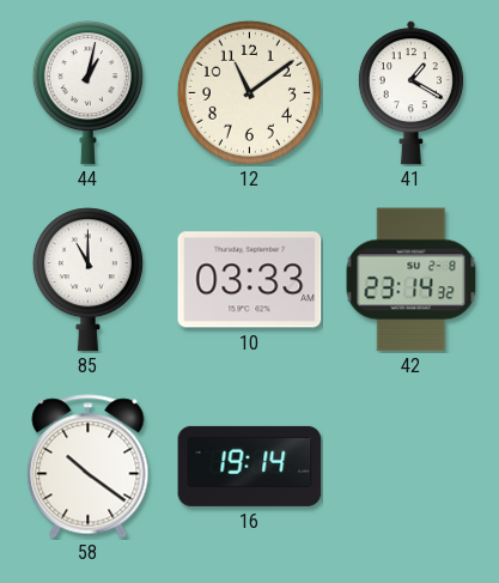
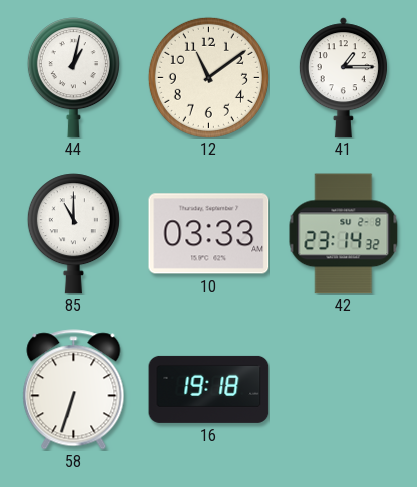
41: 1:20 -> 1:15 (343, 78)
58: 10:21 -> 6:33 (74, 390)
16: 19:14 -> 19:18 (209, 389)
